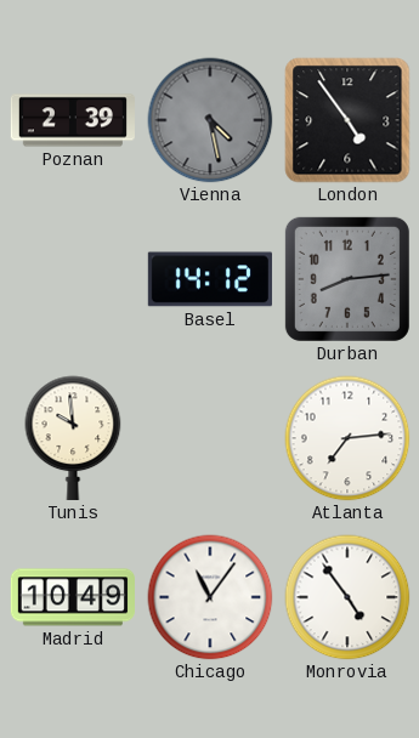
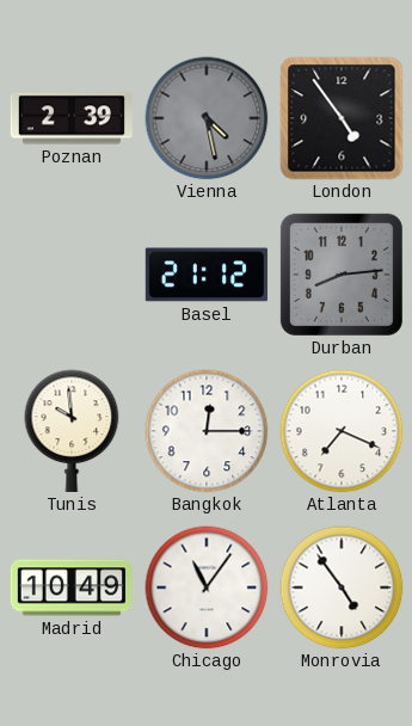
Basel: 14:12 -> 21:12 (207, 275)
Bangkok: none -> 12:15 (207, 431)
Atlanta: 7:14 -> 7:19 (342, 431)
